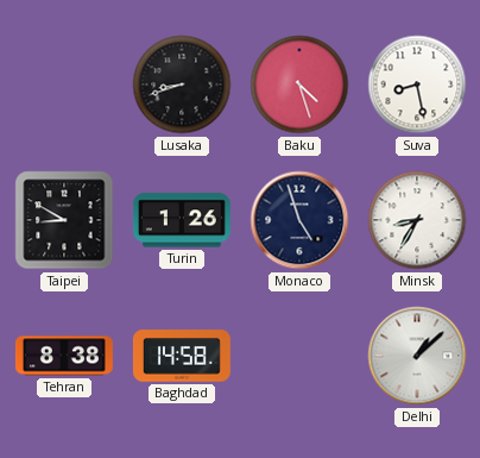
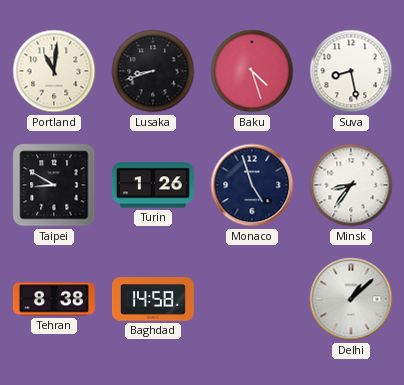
Portland: none -> 11:01 (54, 71)
Minsk: 8:35 -> 8:36 (351, 185)
